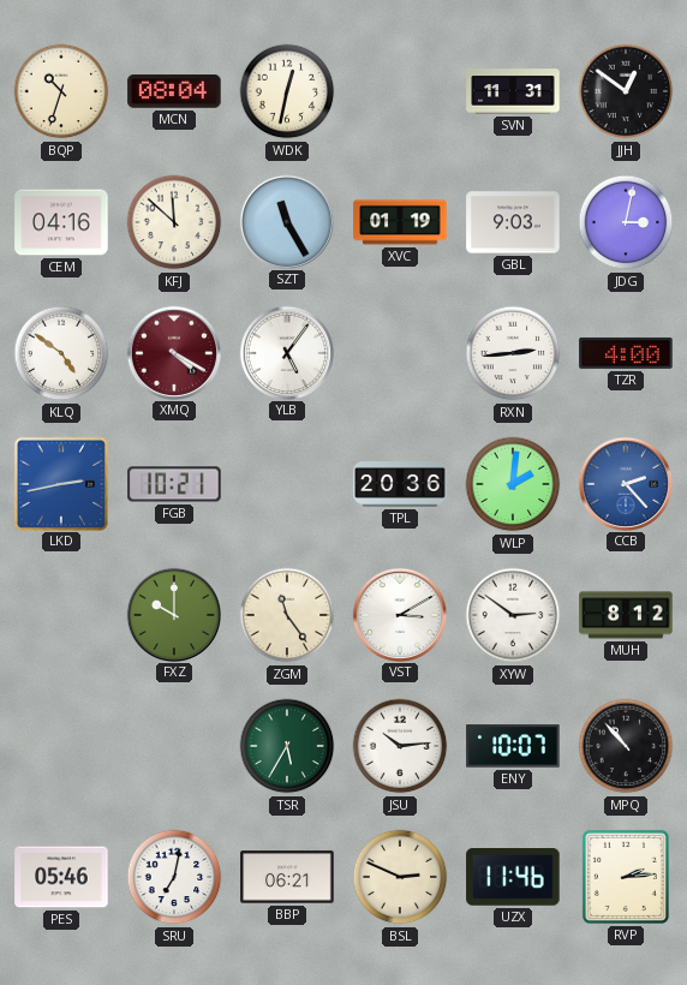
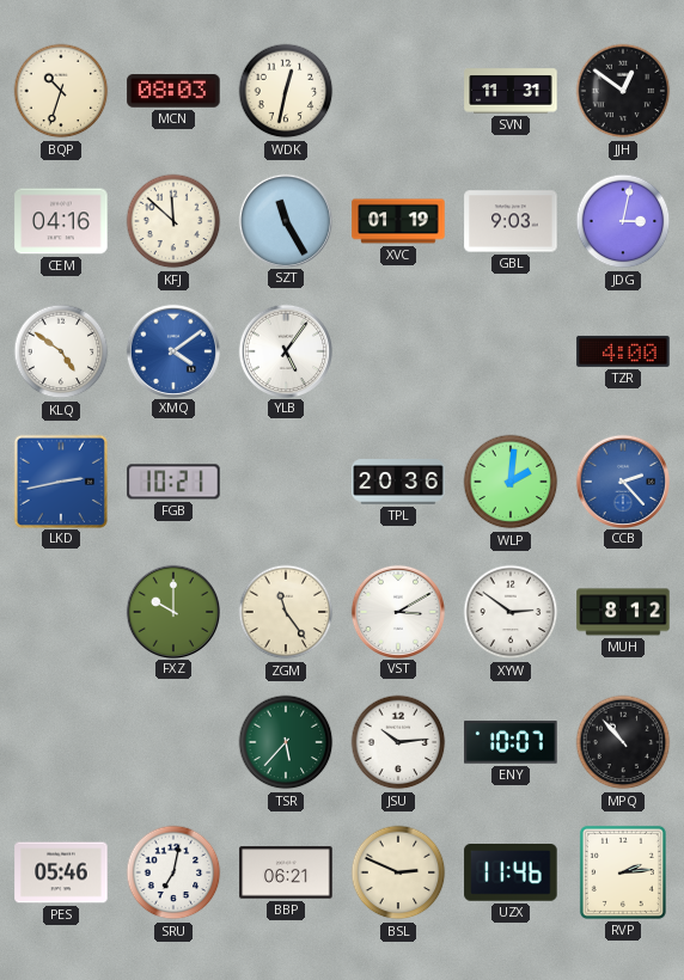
MCN: 08:04 -> 08:03 (173, 91)
XMQ: 4:20 -> 4:09 (172, 350)
XMQ dial: burgundy -> blue (172, 350)
RXN: 2:44 -> none (513, 353)
TSR: 5:35 -> 5:37 (286, 742)
